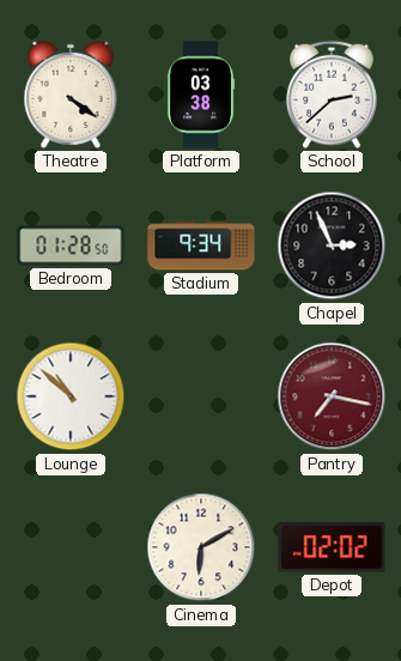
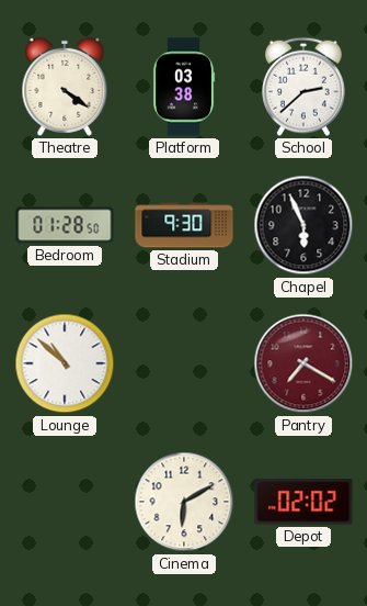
Stadium: 9:34 -> 9:30 (184, 225)
Chapel: 2:56 -> 5:56 (303, 225)
Pantry: 7:17 -> 7:20 (303, 363)
